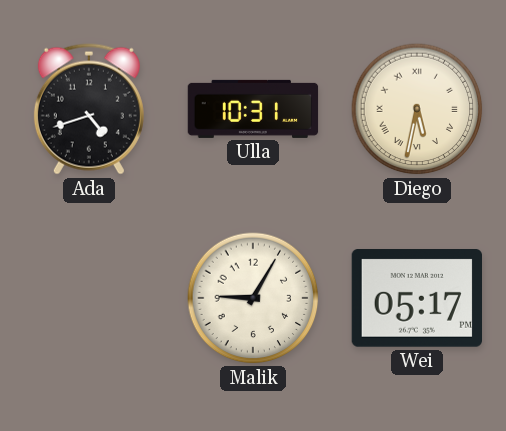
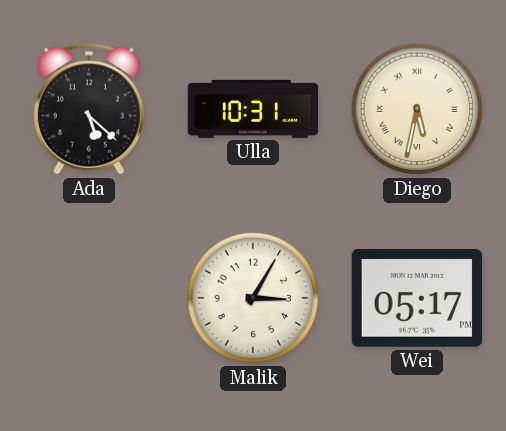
Ada: 4:42 -> 5:22 (89, 109)
Malik: 9:05 -> 3:05 (253, 298)
